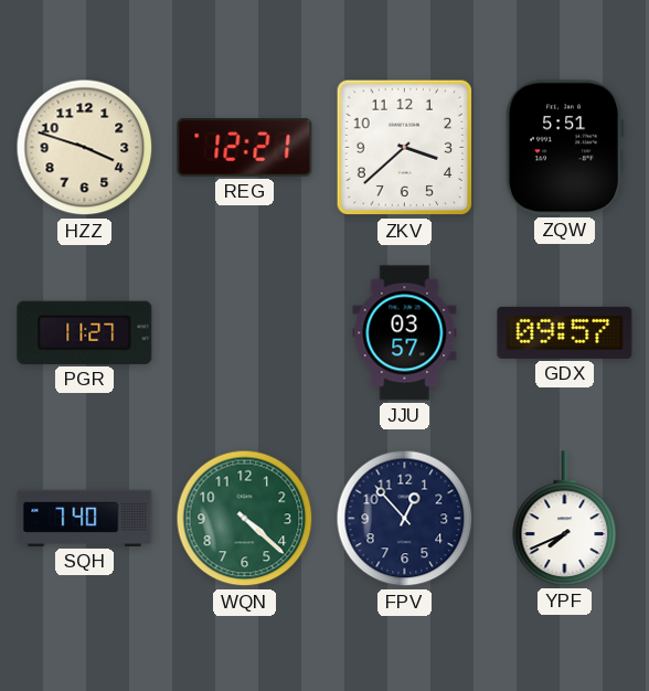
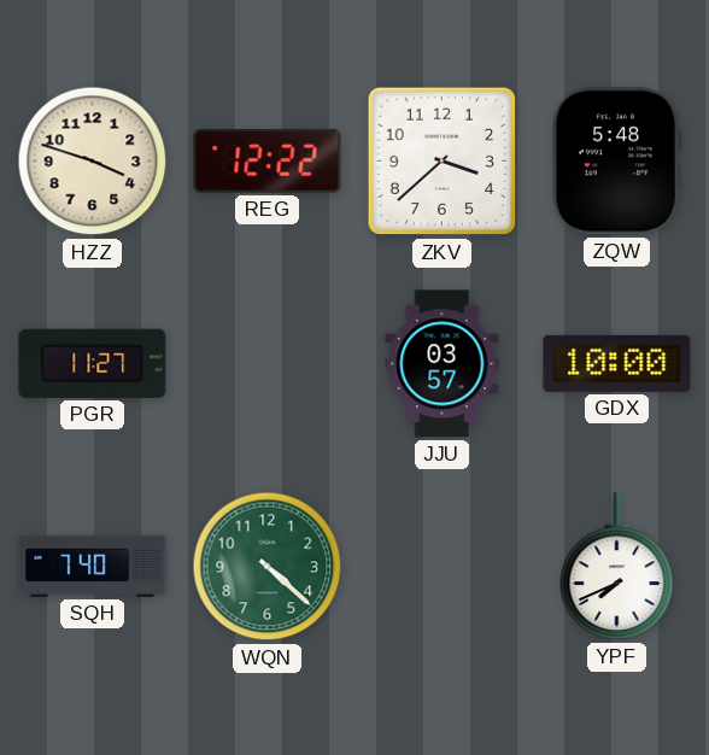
REG: 12:21 -> 12:22 (268, 162)
ZQW: 5:51 -> 5:48 (616, 162)
GDX: 09:57 -> 10:00 (617, 363)
FPV: 12:53 -> none (405, 519)
